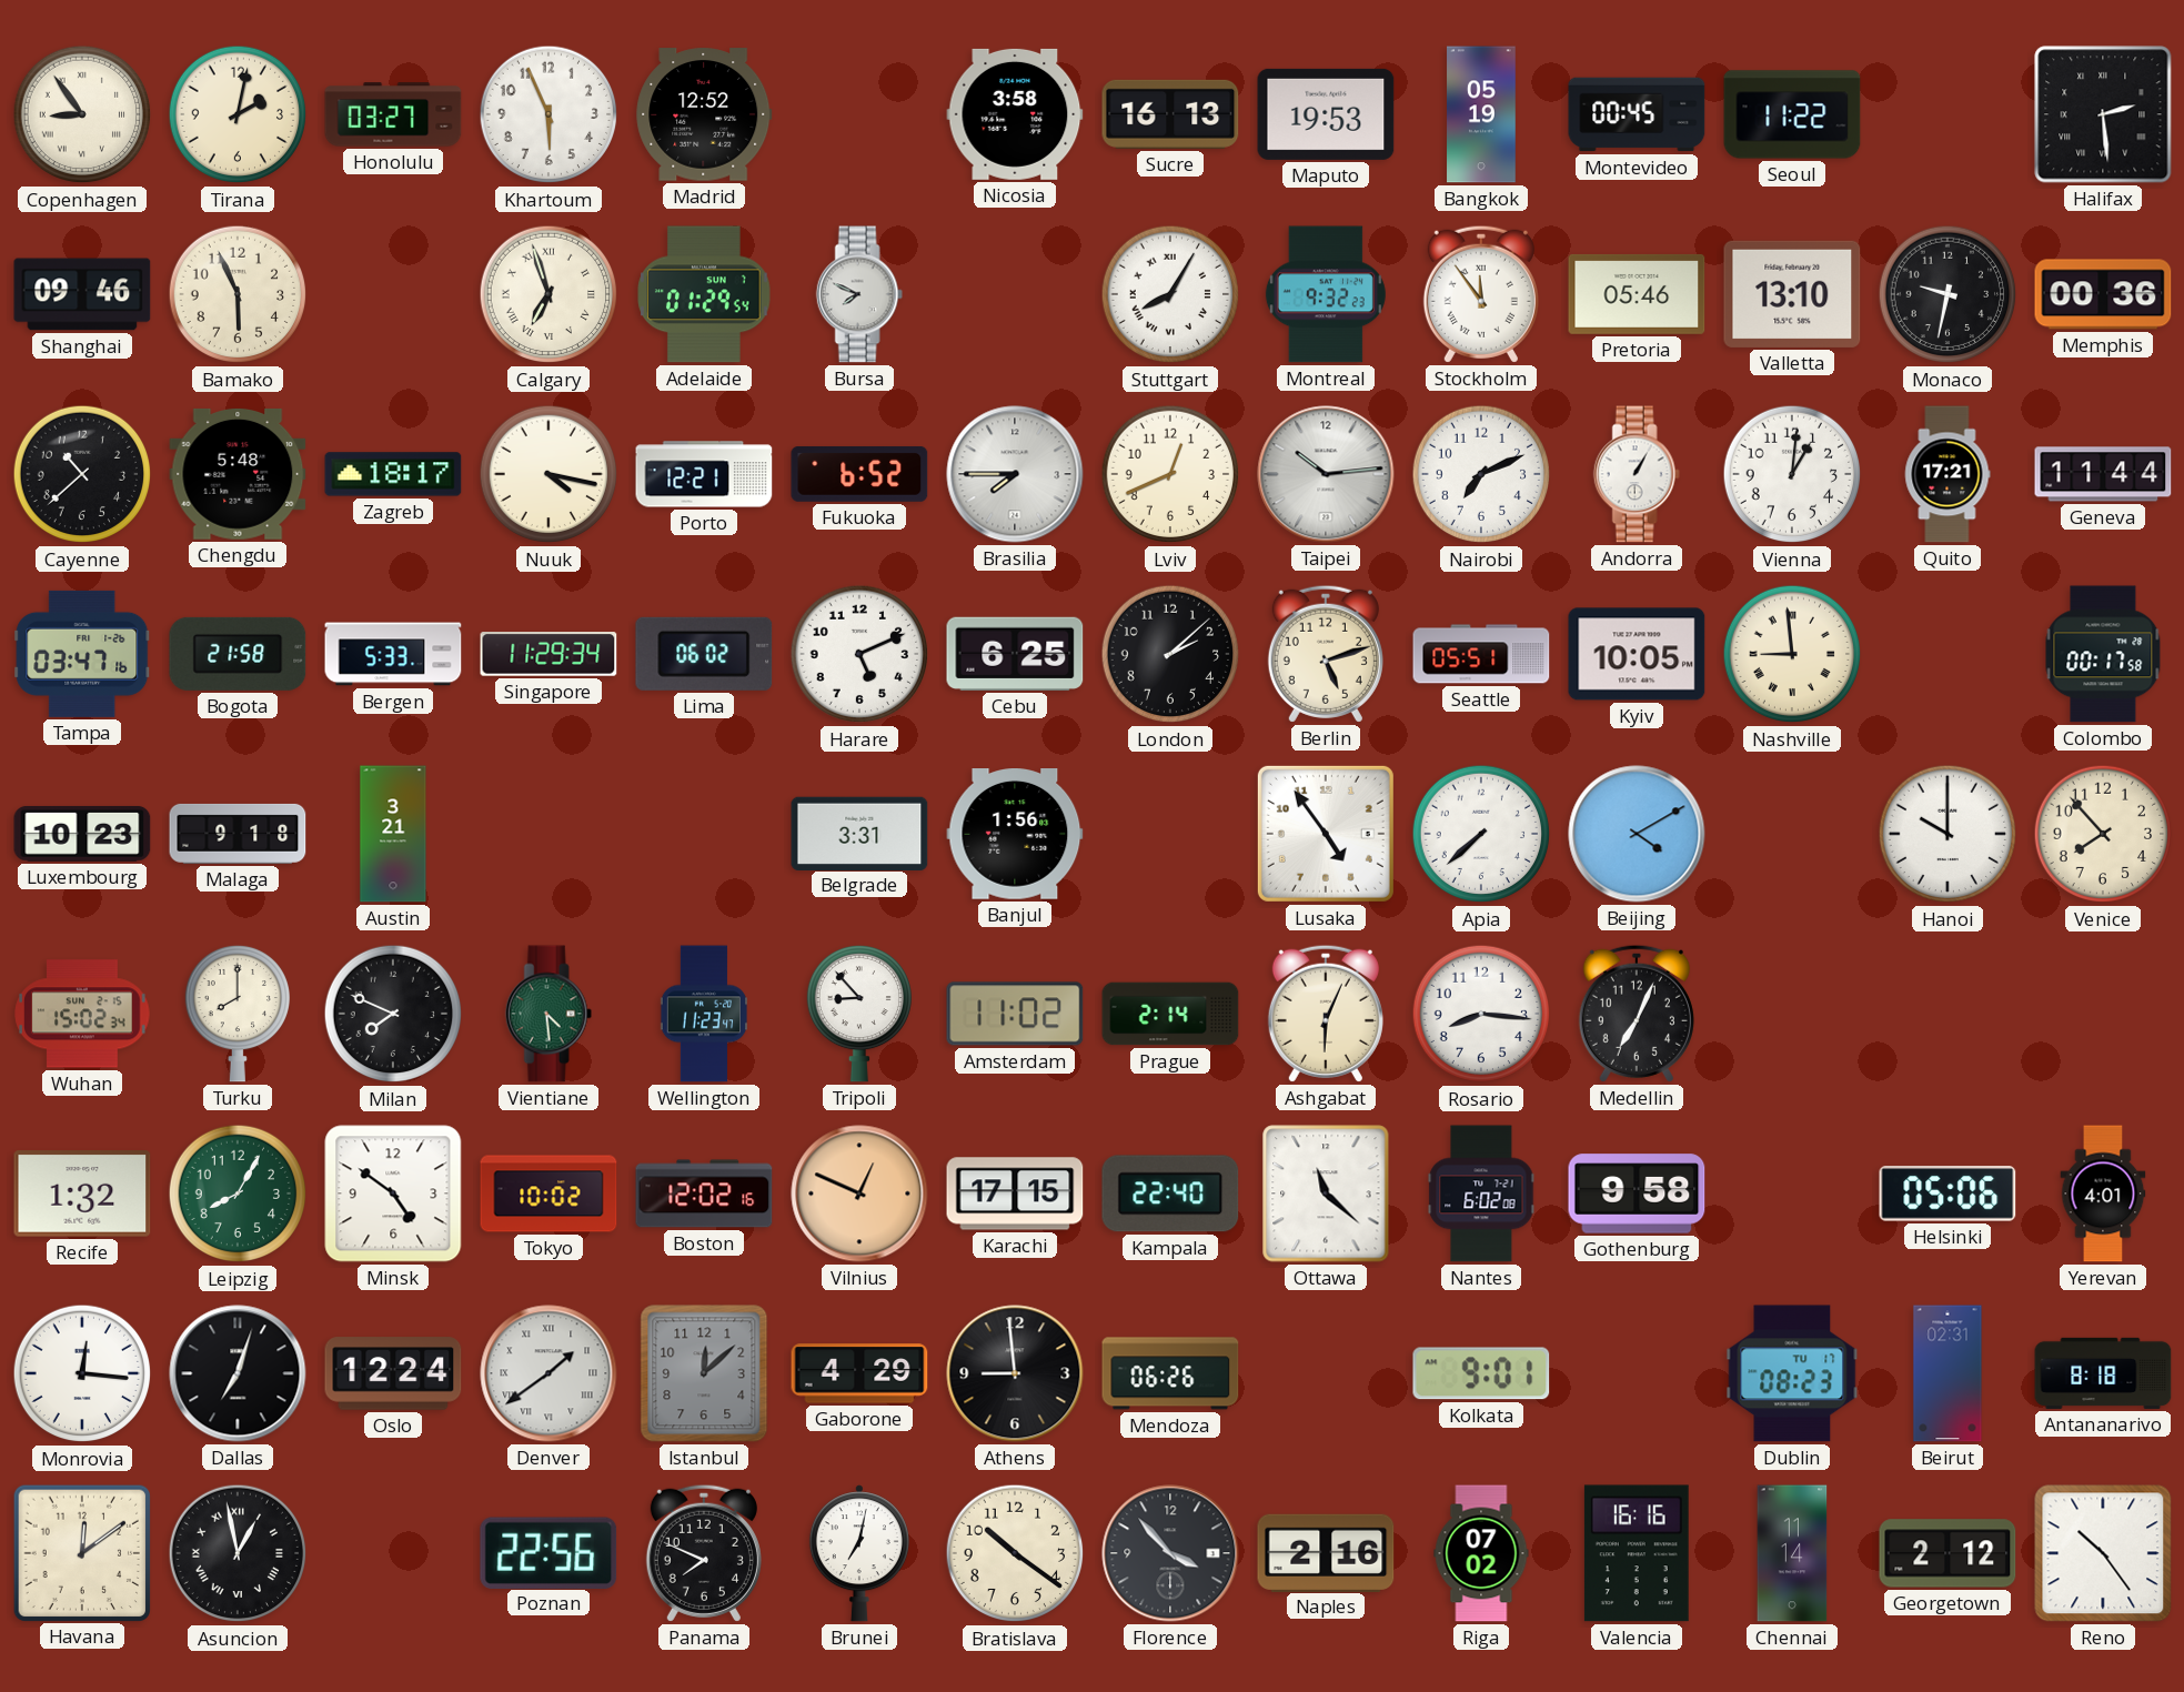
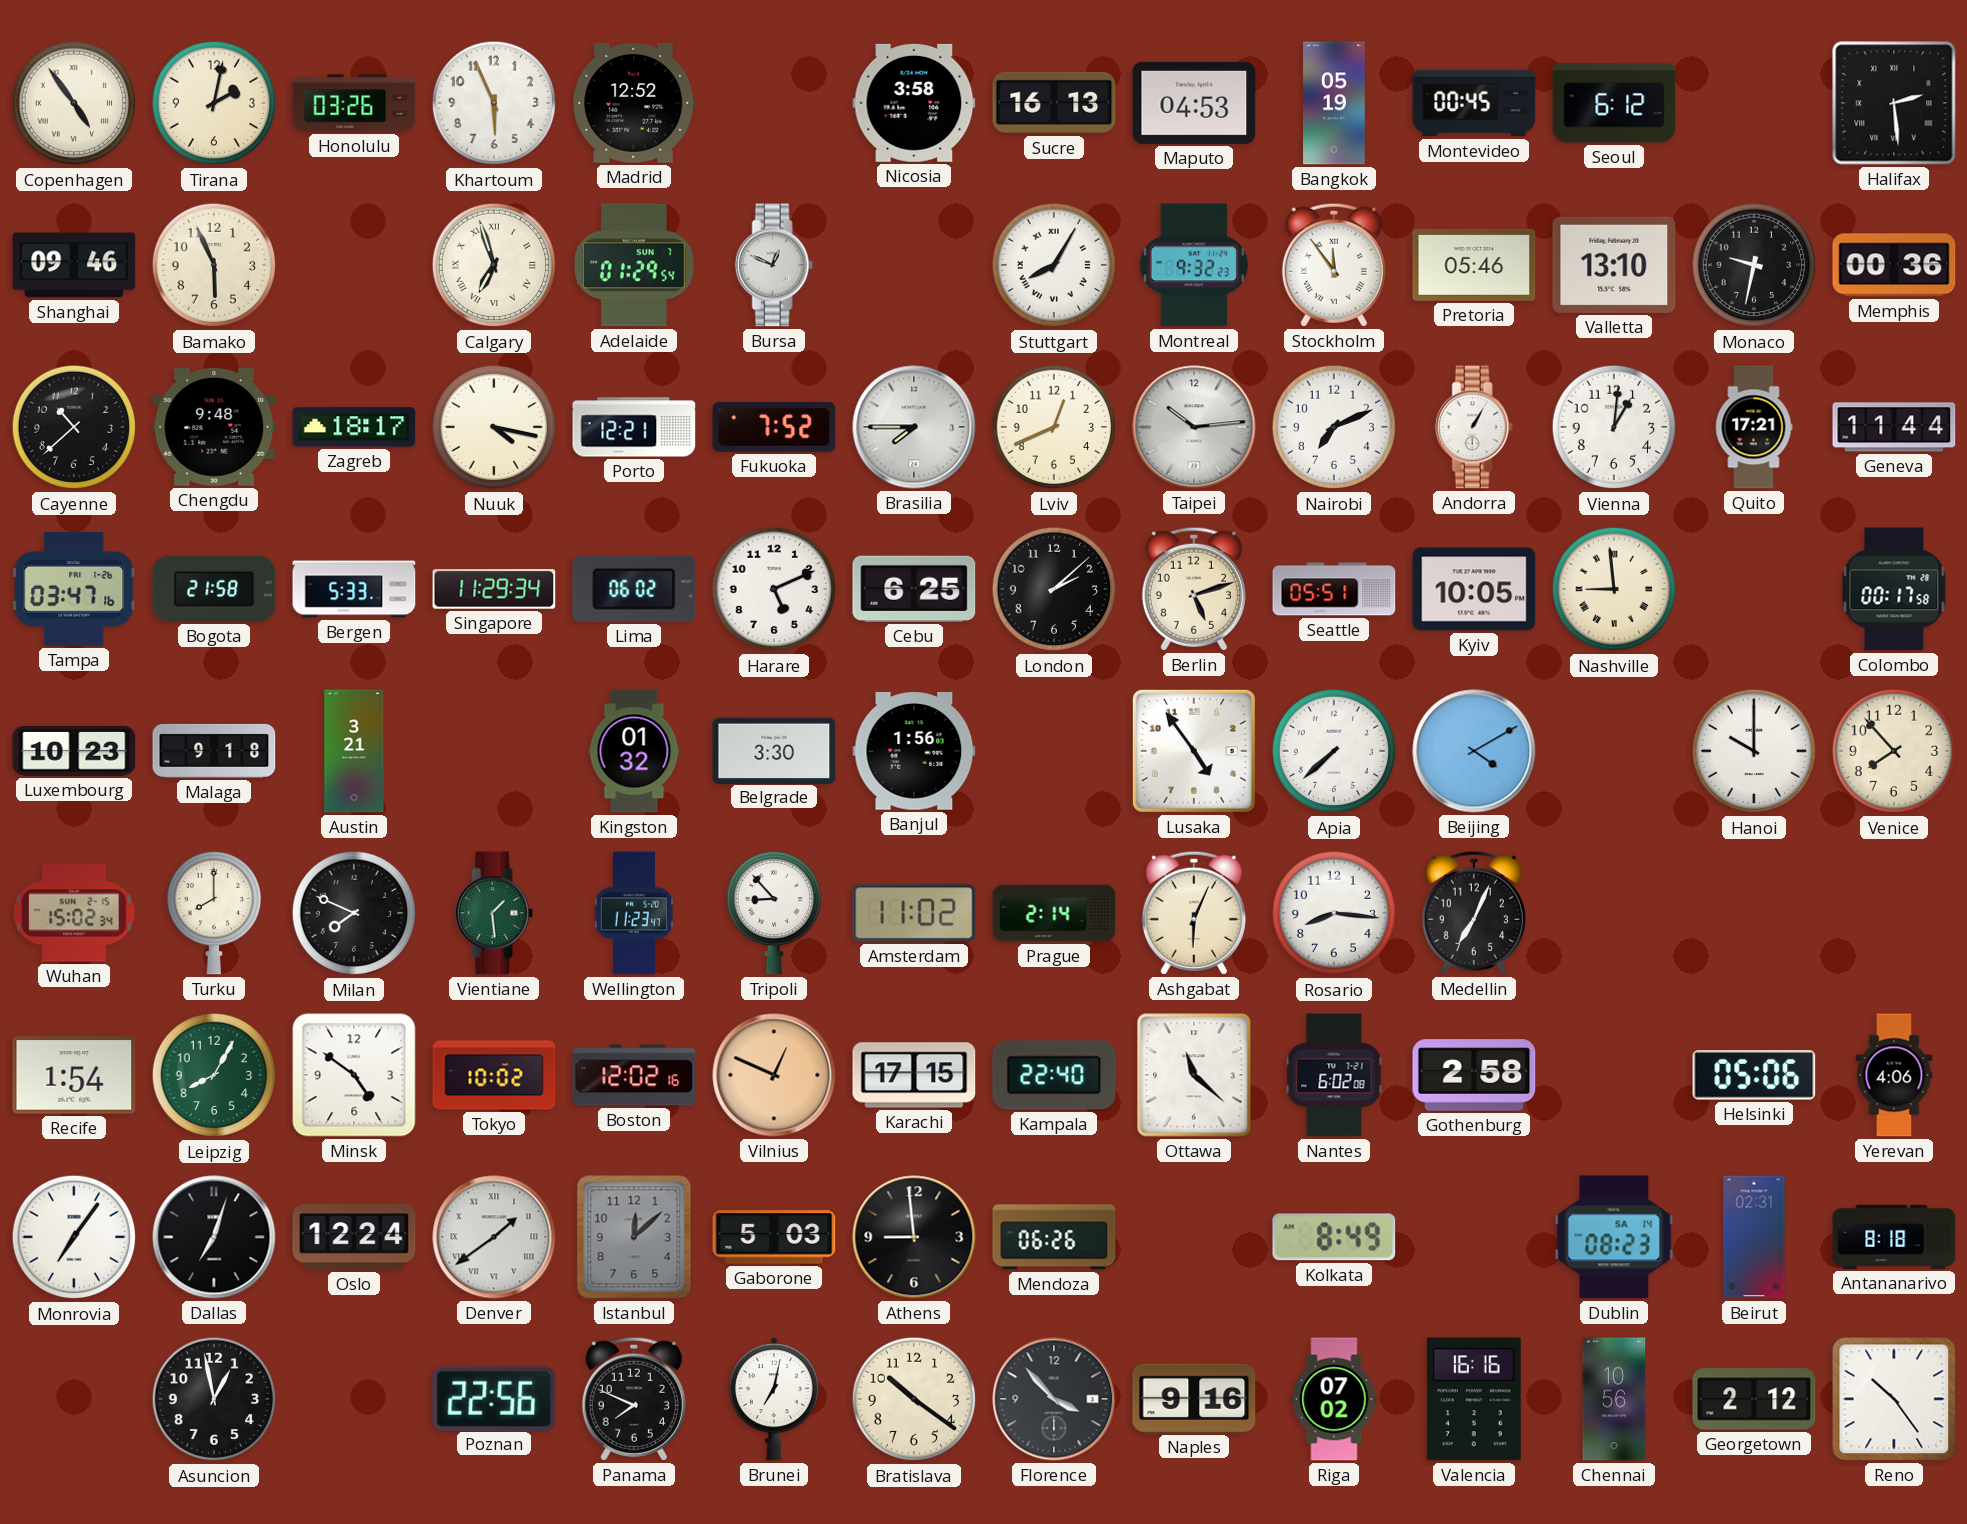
Copenhagen: 8:54 -> 4:54 (74, 103)
Honolulu: 03:27 -> 03:26 (354, 103)
Maputo: 19:53 -> 04:53 (1194, 103)
Seoul: 11:22 -> 6:12 (1614, 103)
Bursa: 7:49 -> 12:49 (774, 265)
Chengdu: 5:48 -> 9:48 (214, 427)
Fukuoka: 6:52 -> 7:52 (774, 427)
Kingston: none -> 01:32 (634, 751)
Belgrade: 3:31 -> 3:30 (774, 750)
Vientiane: 4:29 -> 1:29 (494, 913)
Recife: 1:32 -> 1:54 (74, 1075)
Gothenburg: 9:58 -> 2:58 (1474, 1075)
Yerevan: 4:01 -> 4:06 (1894, 1075)
Monrovia: 12:16 -> 7:06 (74, 1237)
Gaborone: 4:29 -> 5:03 (774, 1237)
Kolkata: 9:01 -> 8:49 (1334, 1237)
Dublin date: TU 17 -> SA 14 (1614, 1237)
Havana: 12:09 -> none (81, 1552)
Asuncion numerals: Roman -> Arabic (214, 1399)
Naples: 2:16 -> 9:16 (1194, 1398)
Chennai: 11:14 -> 10:56 (1614, 1399)
